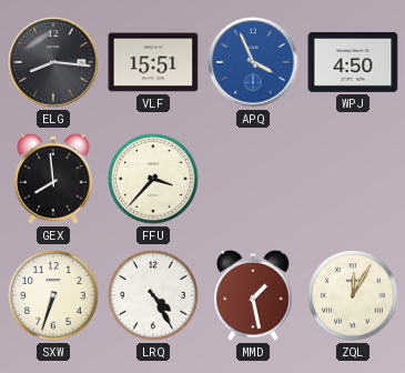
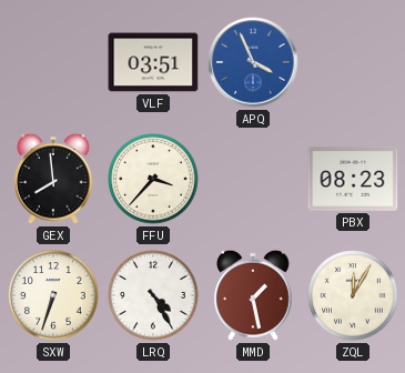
ELG: 8:16 -> none (53, 62)
VLF: 15:51 -> 03:51 (153, 62)
WPJ: 4:50 -> none (353, 62)
PBX: none -> 08:23 (353, 179)
